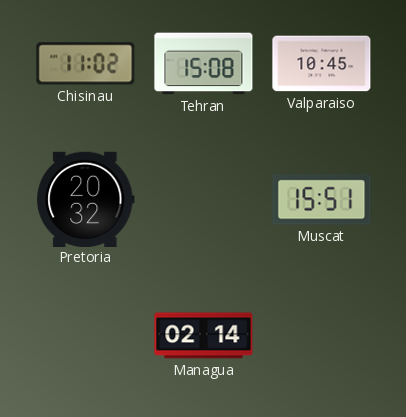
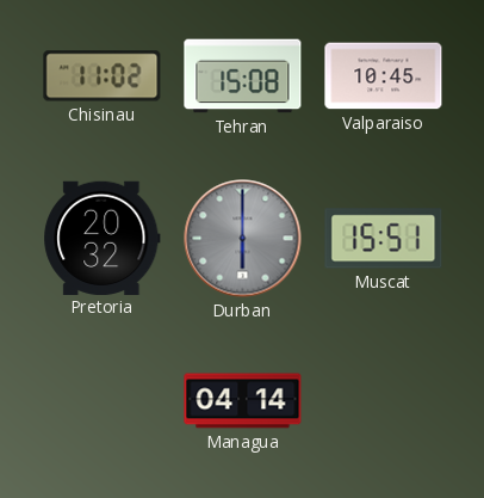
Durban: none -> 6:00 (243, 239)
Managua: 02:14 -> 04:14 (243, 401)
